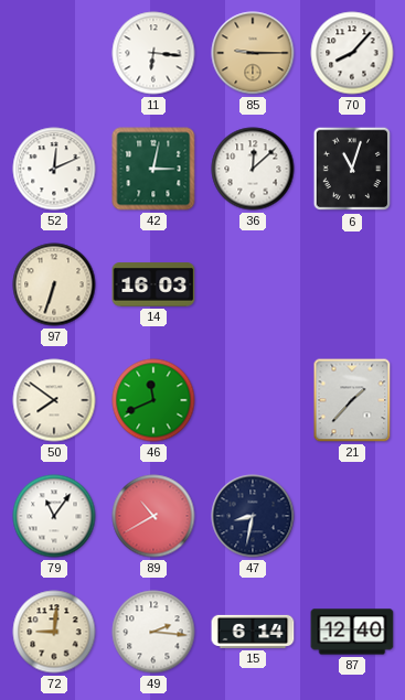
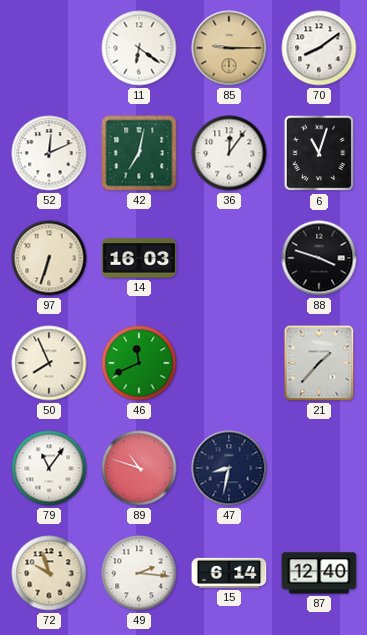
11: 6:16 -> 6:21 (139, 48)
70: 8:07 -> 8:09 (319, 48)
42: 3:02 -> 7:02 (139, 153)
36: 12:08 -> 12:06 (229, 153)
88: none -> 3:48 (319, 258)
50: 7:51 -> 7:56 (49, 363)
89: 10:40 -> 10:48 (139, 468)
72: 9:01 -> 9:57 (49, 573)
